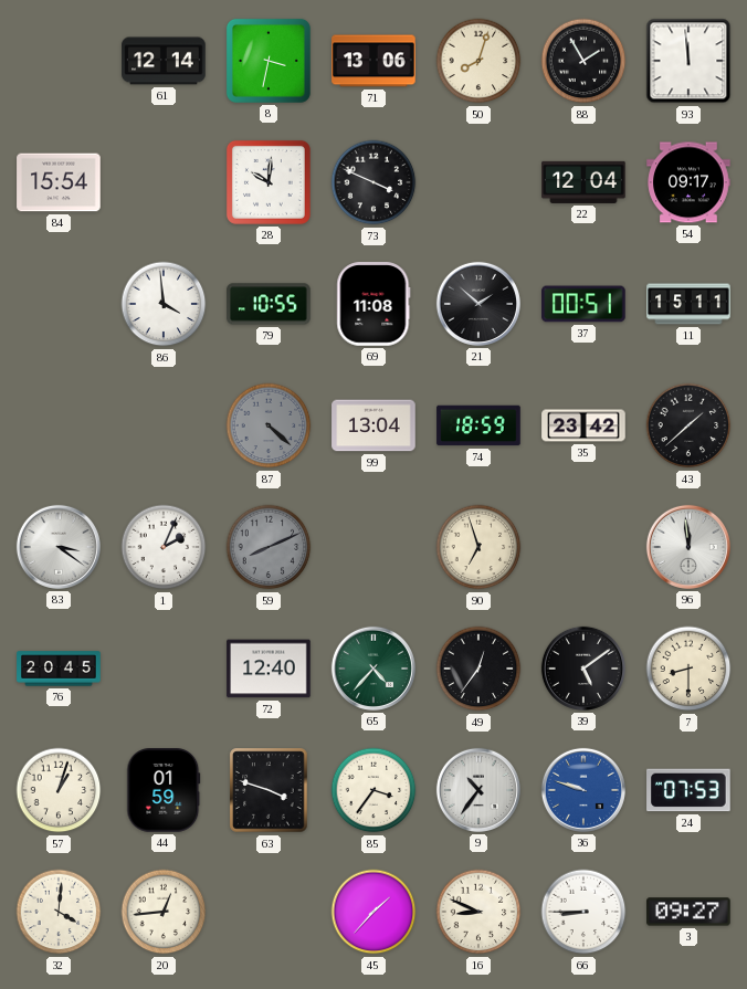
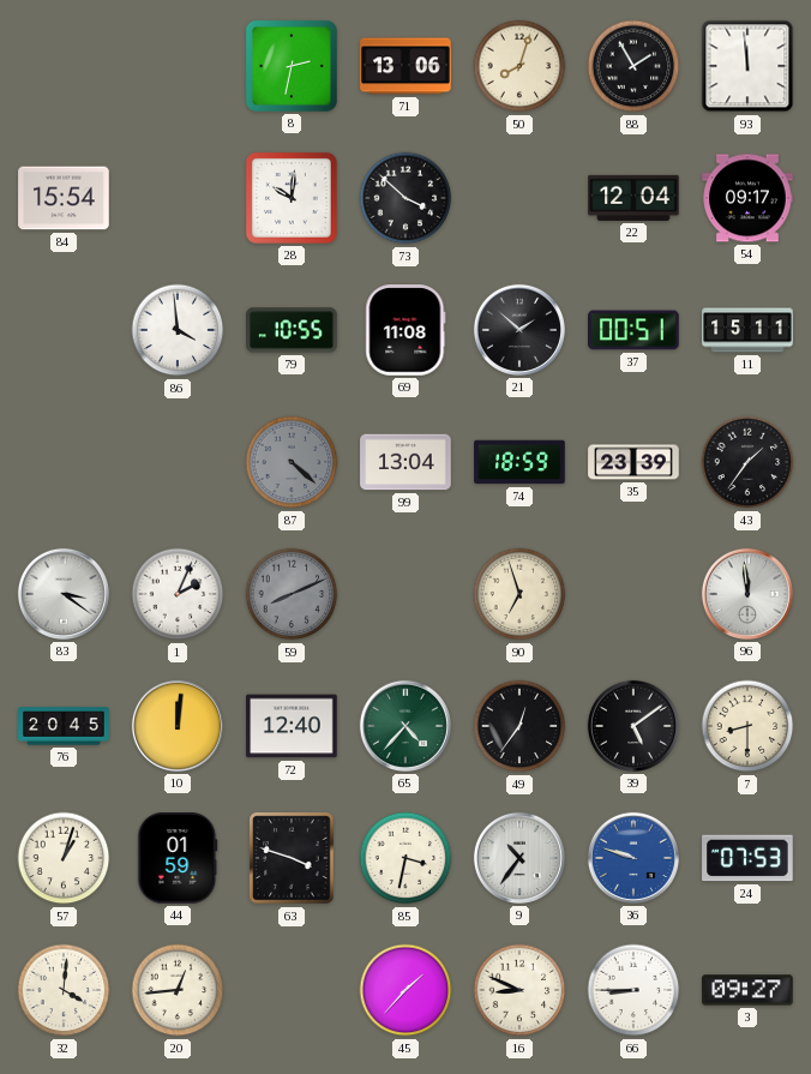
61: 12:14 -> none (164, 61)
8: 3:32 -> 2:32 (292, 66)
73: 3:49 -> 3:52 (405, 198)
35: 23:42 -> 23:39 (633, 462)
43: 1:38 -> 1:36 (747, 462)
10: none -> 12:01 (178, 726)
85: 3:36 -> 3:32 (405, 858)
